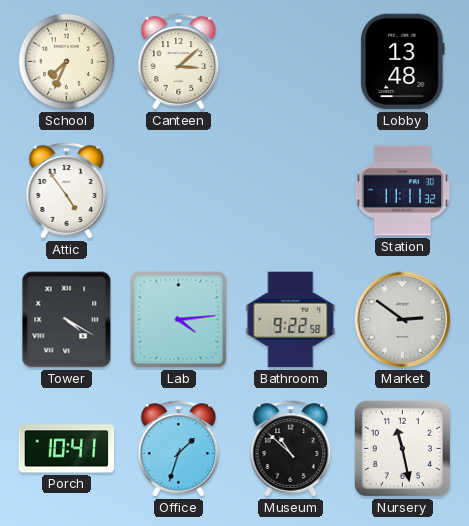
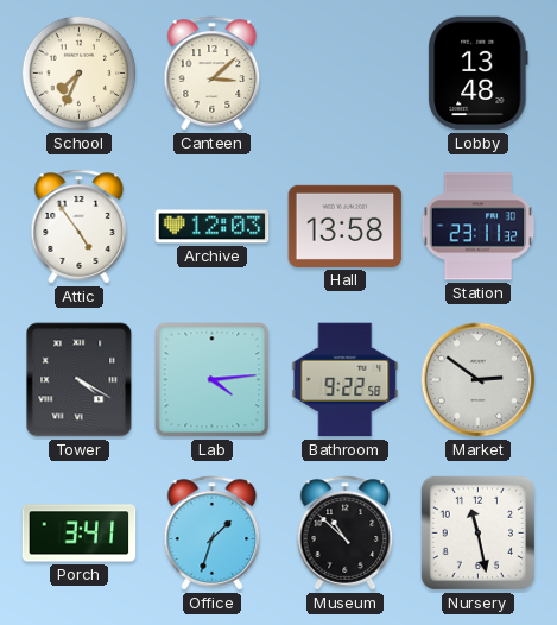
Archive: none -> 12:03 (213, 227)
Hall: none -> 13:58 (346, 226)
Station: 11:11 -> 23:11 (479, 227)
Porch: 10:41 -> 3:41 (80, 534)
